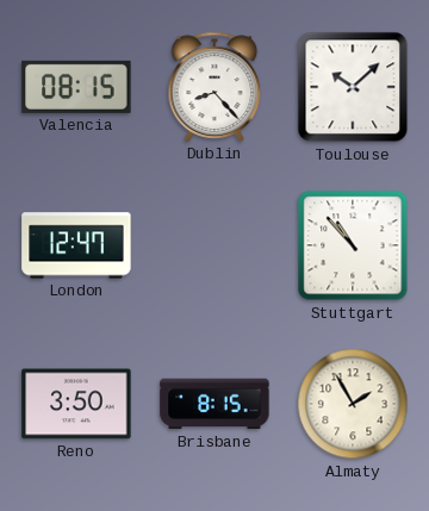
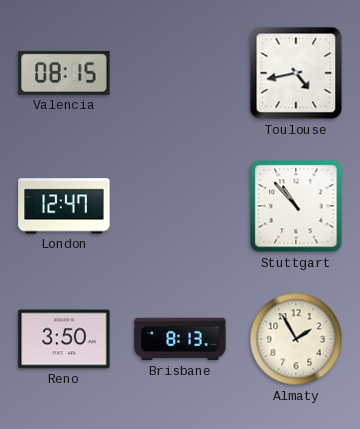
Dublin: 8:23 -> none (214, 87)
Toulouse: 10:08 -> 4:43 (296, 73)
Brisbane: 8:15 -> 8:13 (180, 339)
